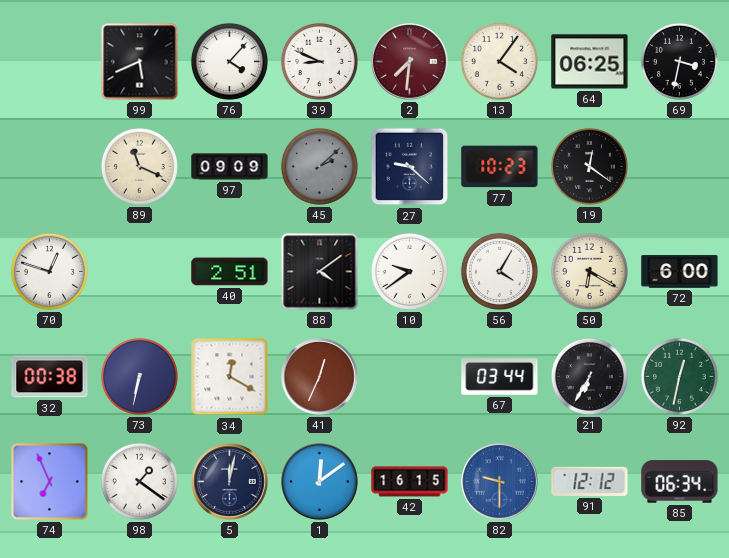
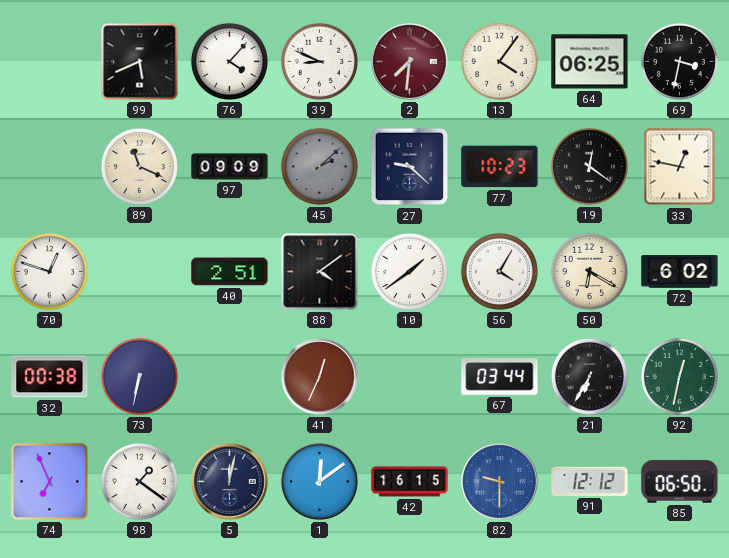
33: none -> 12:47 (680, 167)
10: 9:39 -> 1:39 (409, 271)
72: 6:00 -> 6:02 (680, 272)
34: 12:20 -> none (230, 377)
85: 06:34 -> 06:50 (680, 482)
